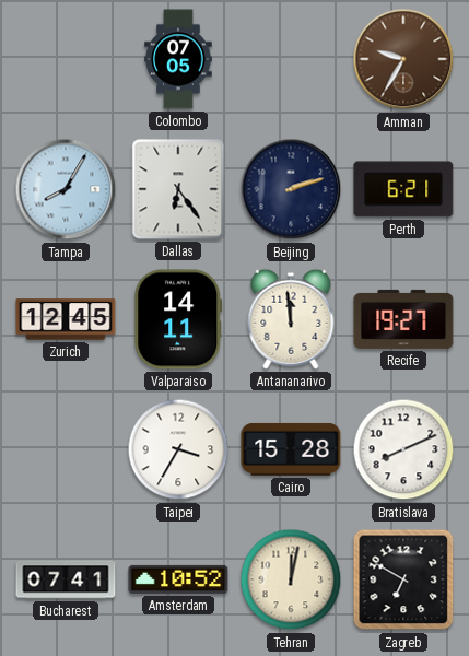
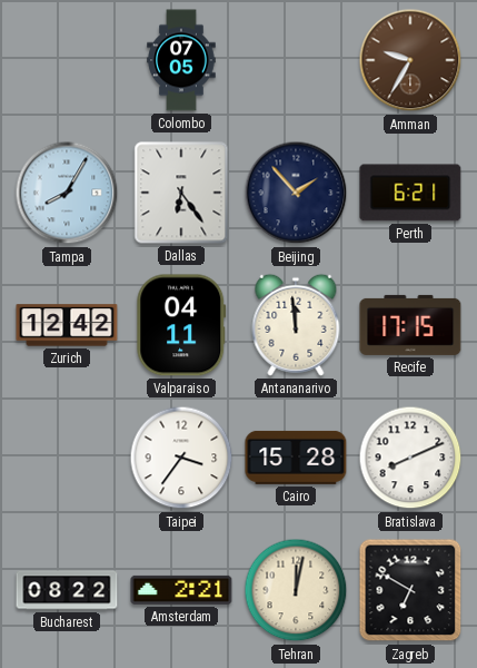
Beijing: 2:12 -> 1:53 (296, 193)
Zurich: 12:45 -> 12:42 (67, 325)
Valparaiso: 14:11 -> 04:11 (181, 325)
Recife: 19:27 -> 17:15 (410, 325)
Taipei: 3:35 -> 3:36 (181, 458)
Bucharest: 07:41 -> 08:22 (67, 590)
Amsterdam: 10:52 -> 2:21 (181, 590)
